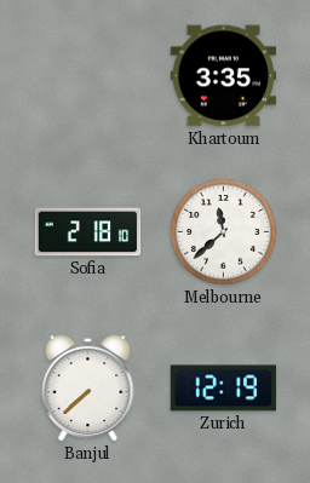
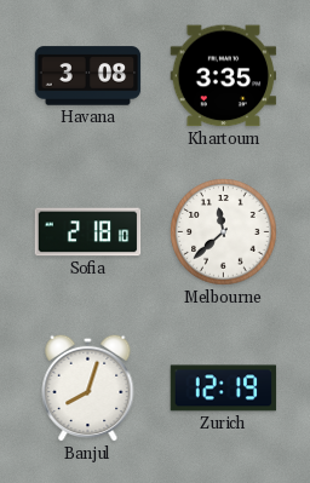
Havana: none -> 3:08 (88, 76)
Banjul: 7:38 -> 8:03 (88, 387)
